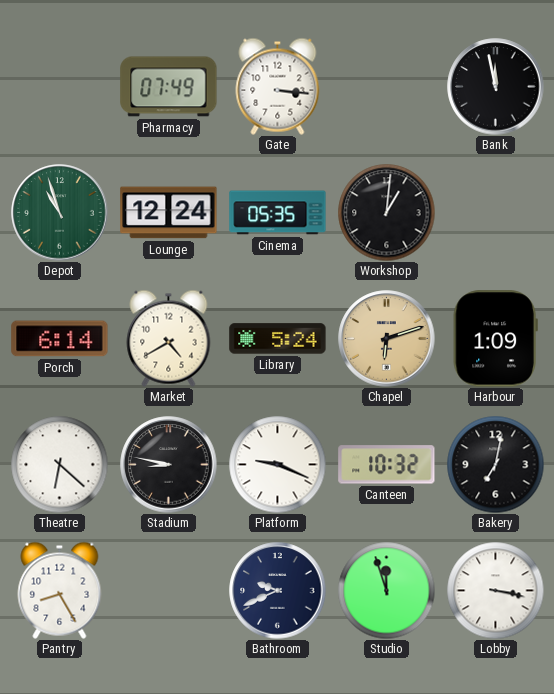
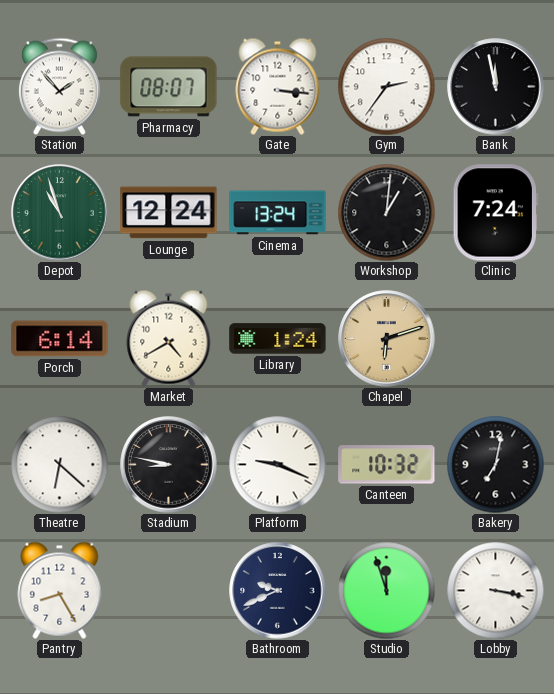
Station: none -> 1:53 (59, 86)
Pharmacy: 07:49 -> 08:07 (169, 87)
Gym: none -> 2:36 (386, 86)
Cinema: 05:35 -> 13:24 (278, 213)
Clinic: none -> 7:24 (495, 213)
Library: 5:24 -> 1:24 (278, 339)
Harbour: 1:09 -> none (495, 339)
